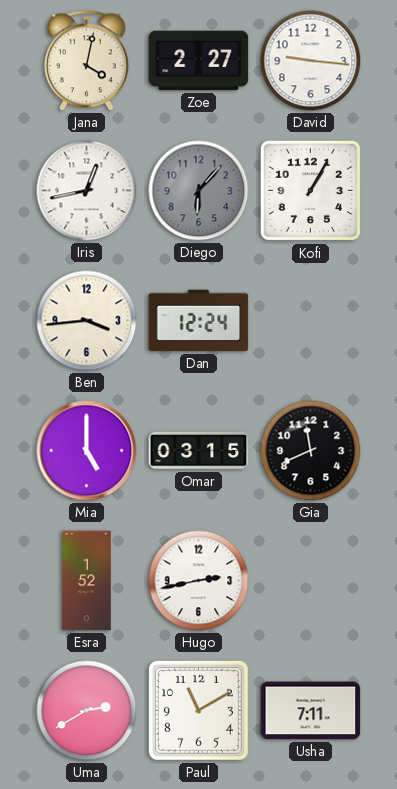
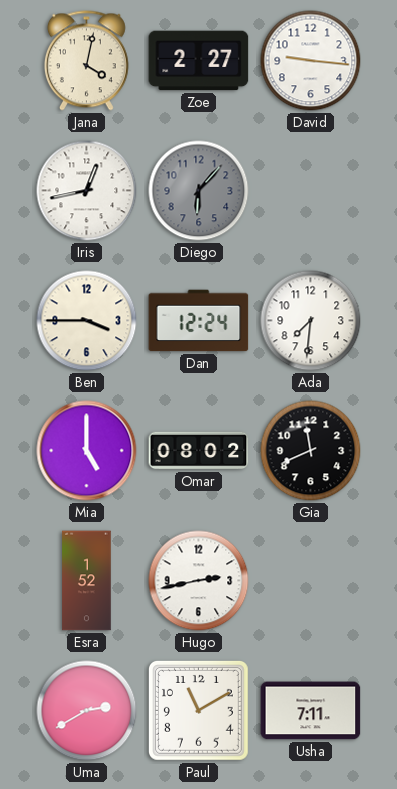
Kofi: 1:05 -> none (311, 191)
Ben: 3:44 -> 3:45 (87, 321)
Ada: none -> 7:31 (311, 321)
Omar: 03:15 -> 08:02 (199, 451)
